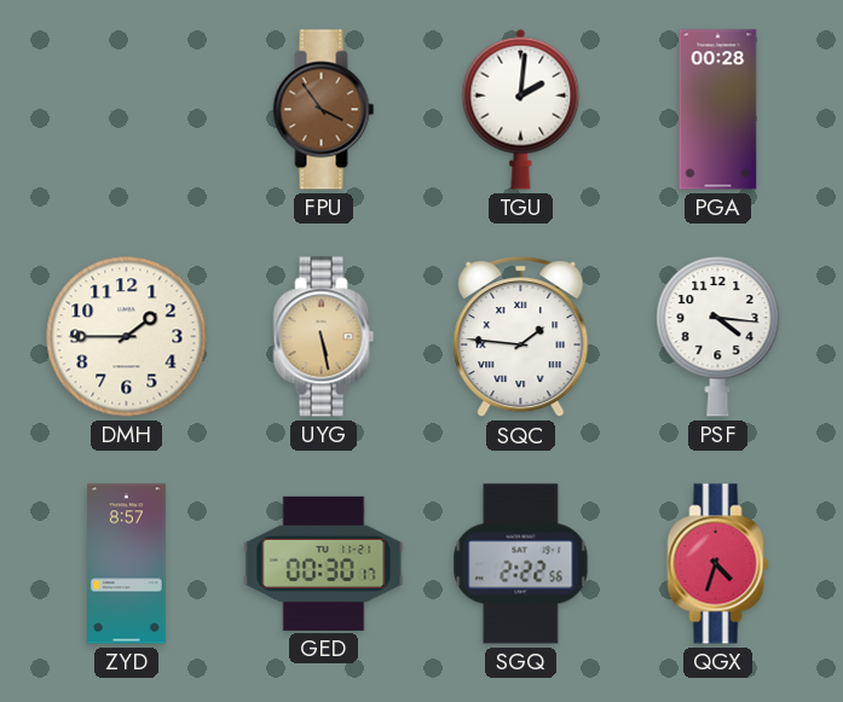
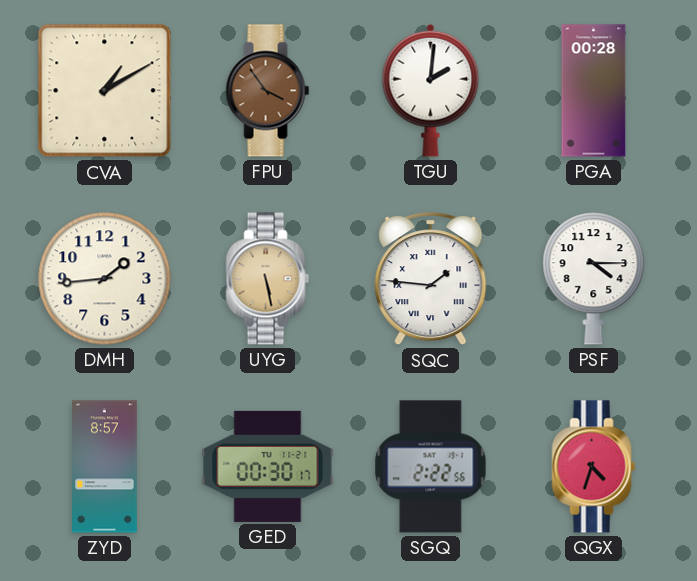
CVA: none -> 1:10 (105, 91)
DMH: 1:45 -> 1:44 (105, 279)
PSF: 4:16 -> 4:15 (594, 279)
